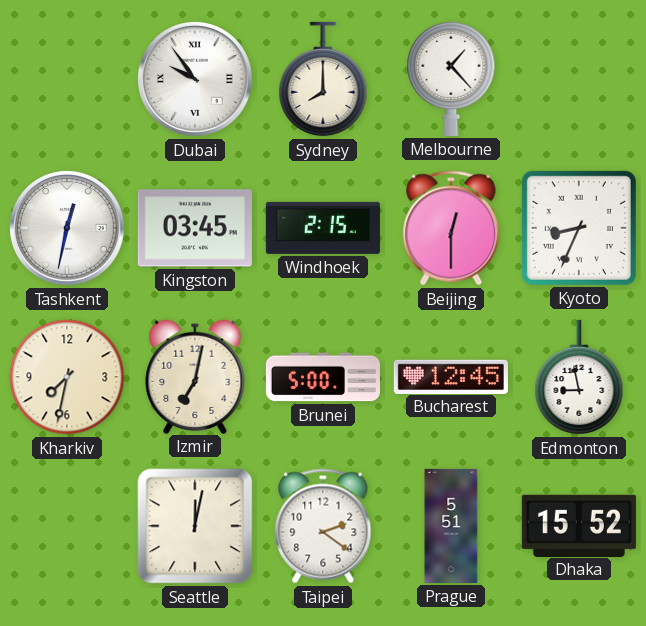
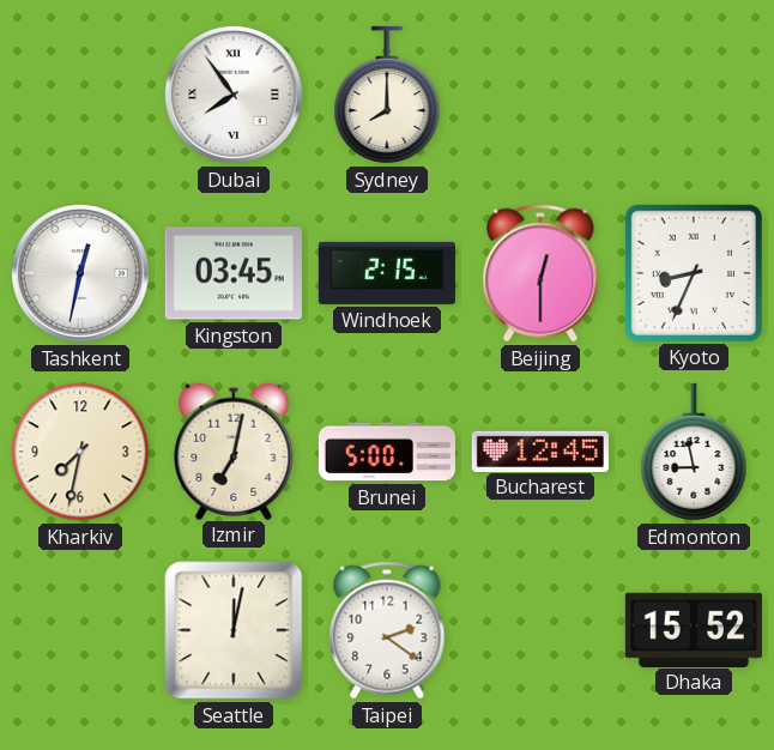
Dubai: 9:54 -> 7:54 (235, 96)
Melbourne: 1:23 -> none (451, 79)
Prague: 5:51 -> none (451, 526)
